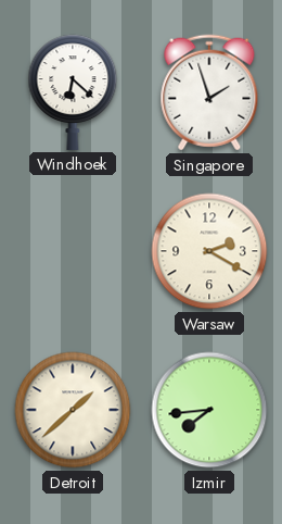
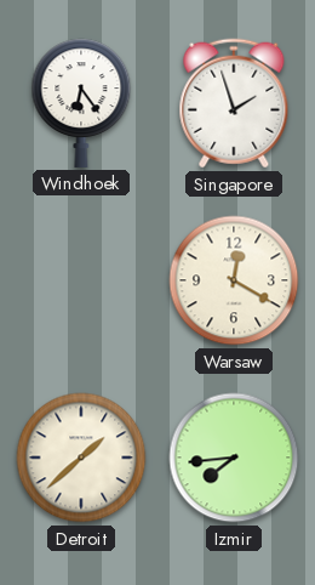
Windhoek: 6:22 -> 6:24 (81, 103)
Warsaw: 2:20 -> 12:20 (234, 280)
